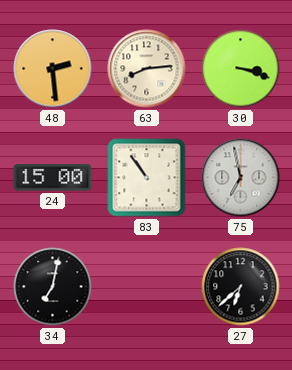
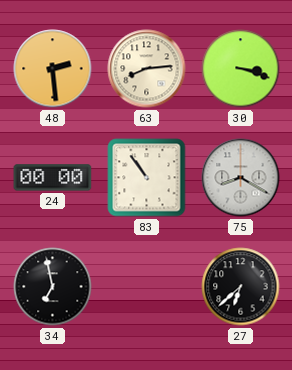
24: 15:00 -> 00:00 (53, 178)
75: 6:58 -> 8:20 (241, 178)
34: 7:02 -> 6:58 (53, 287)
